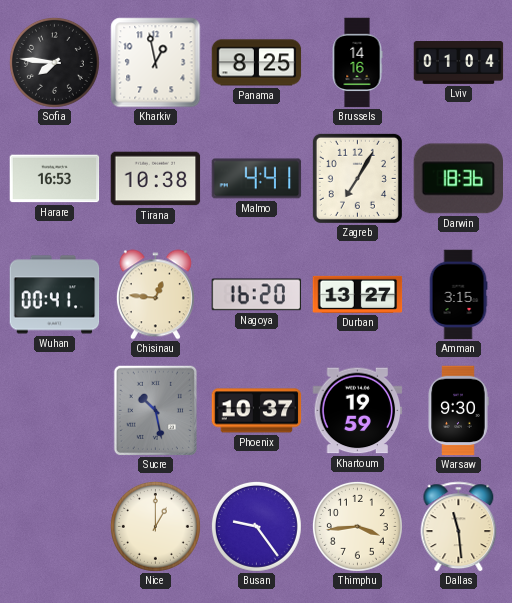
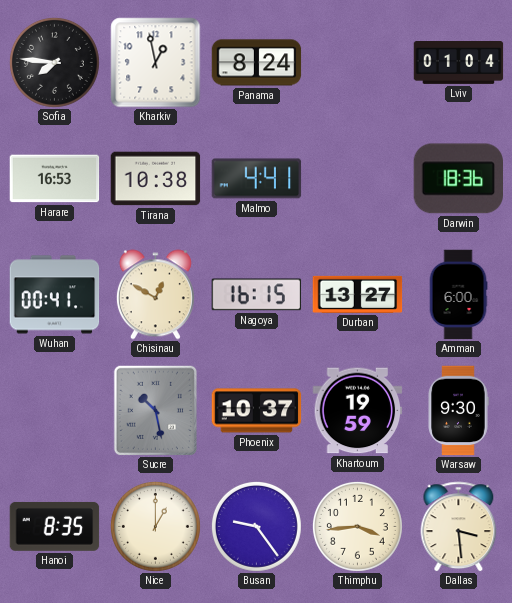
Panama: 8:25 -> 8:24 (257, 63)
Brussels: 14:16 -> none (357, 63)
Zagreb: 7:05 -> none (357, 178)
Chisinau: 12:46 -> 12:50 (155, 295)
Nagoya: 16:20 -> 16:15 (257, 295)
Amman: 3:15 -> 6:00 (458, 295)
Hanoi: none -> 8:35 (55, 526)
Dallas: 11:29 -> 3:29 (459, 527)
